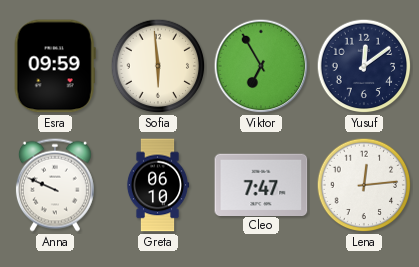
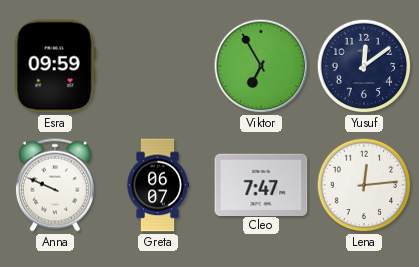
Sofia: 5:59 -> none (158, 66)
Greta: 06:10 -> 06:07 (158, 185)
